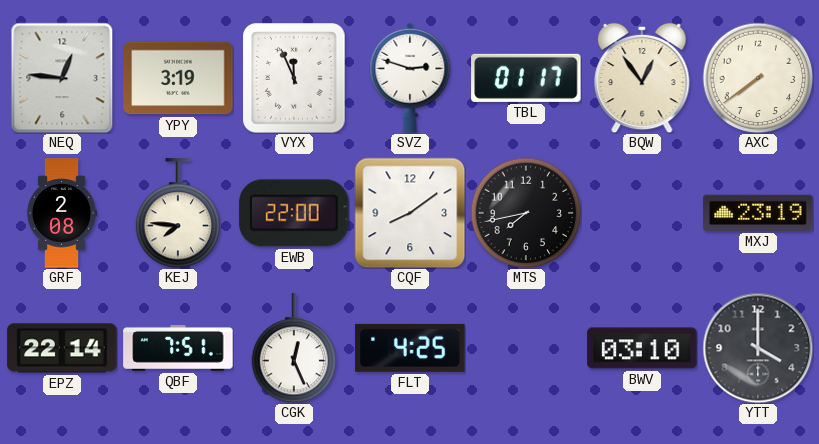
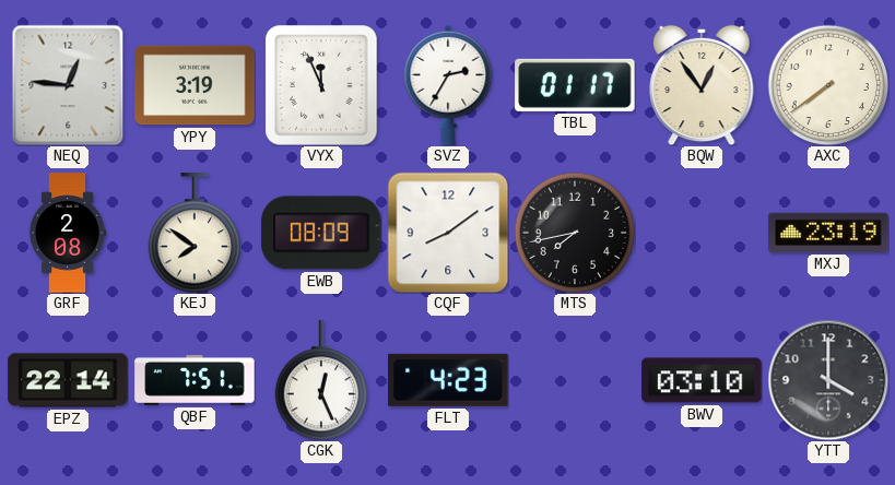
SVZ: 2:48 -> 2:35 (448, 85)
KEJ: 7:46 -> 7:51 (195, 233)
EWB: 22:00 -> 08:09 (321, 233)
FLT: 4:25 -> 4:23 (448, 380)
